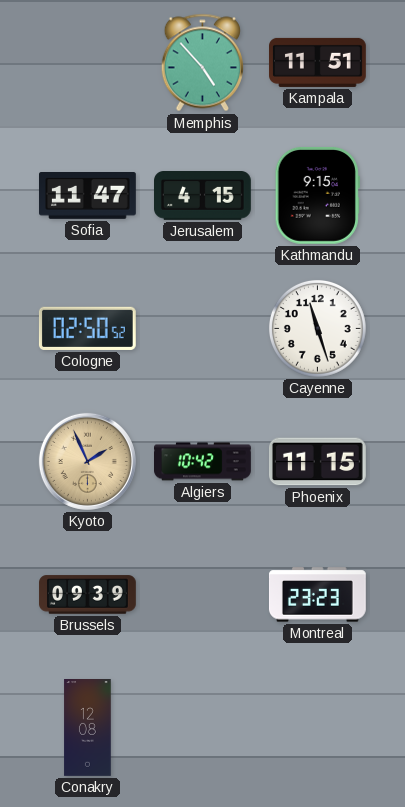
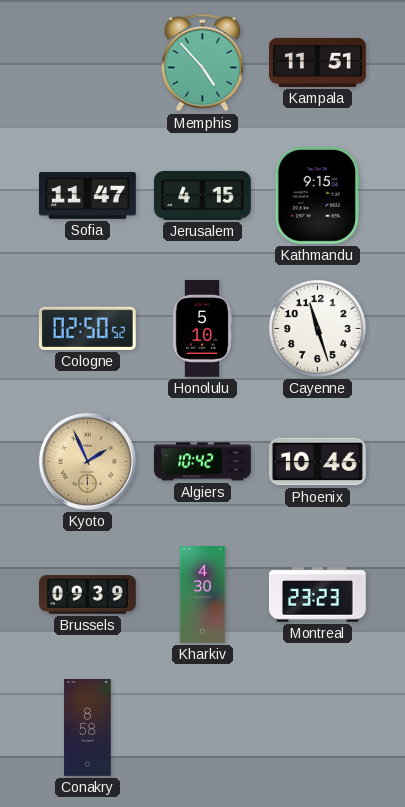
Honolulu: none -> 5:10 (202, 329)
Phoenix: 11:15 -> 10:46 (318, 462)
Kharkiv: none -> 4:30 (203, 595)
Conakry: 12:08 -> 8:58 (88, 728)
